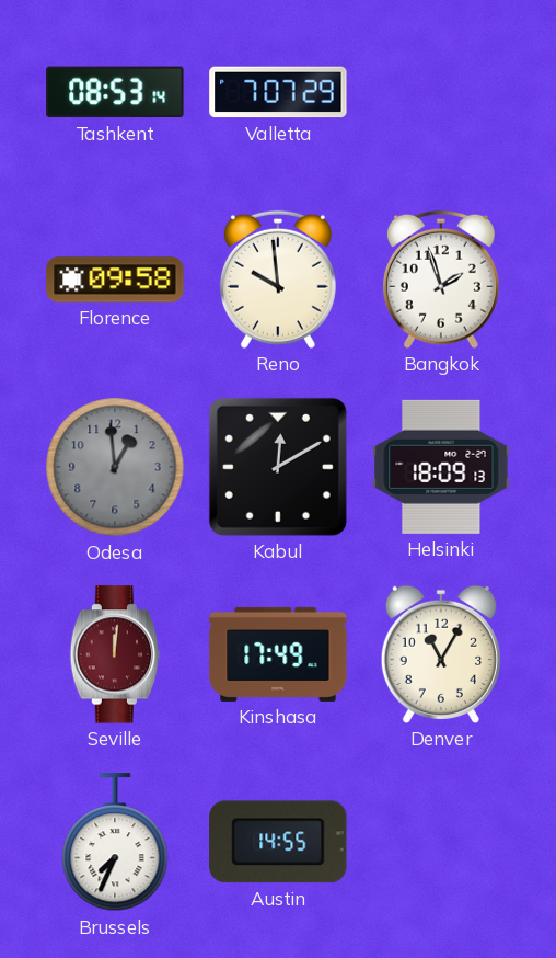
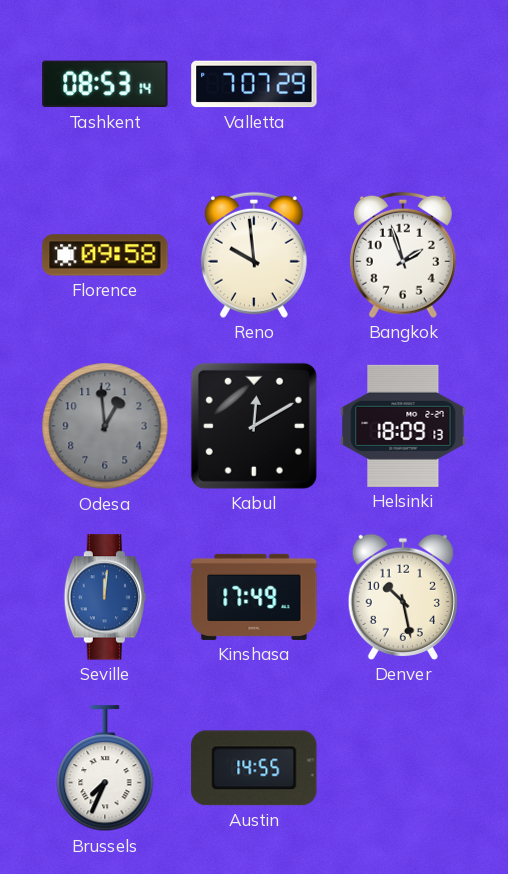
Seville dial: burgundy -> blue (105, 597)
Denver: 11:05 -> 10:28 (403, 597)
